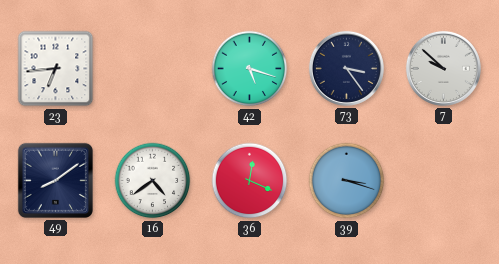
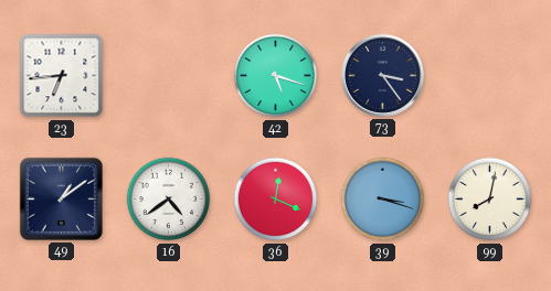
7: 9:52 -> none (443, 68)
49: 8:09 -> 1:09 (61, 198)
99: none -> 8:02 (490, 200)
